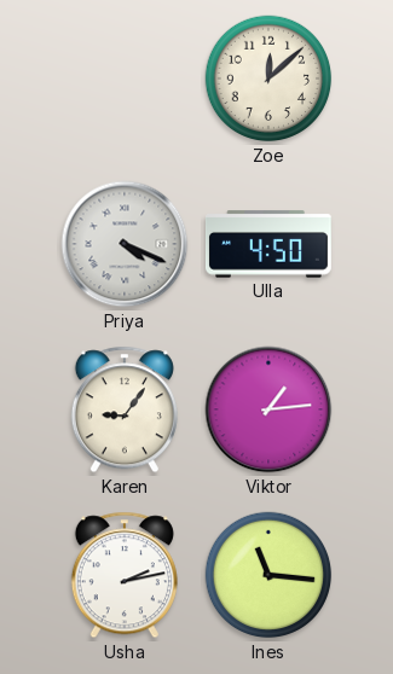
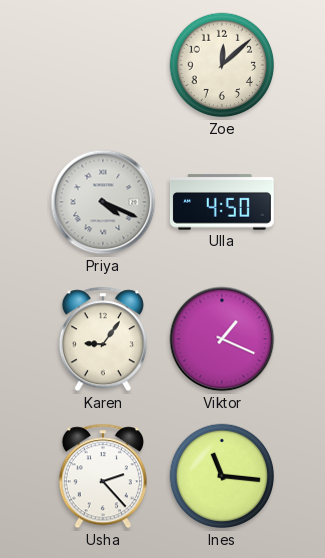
Viktor: 1:14 -> 1:19 (222, 339)
Usha: 2:13 -> 2:23 (103, 476)
